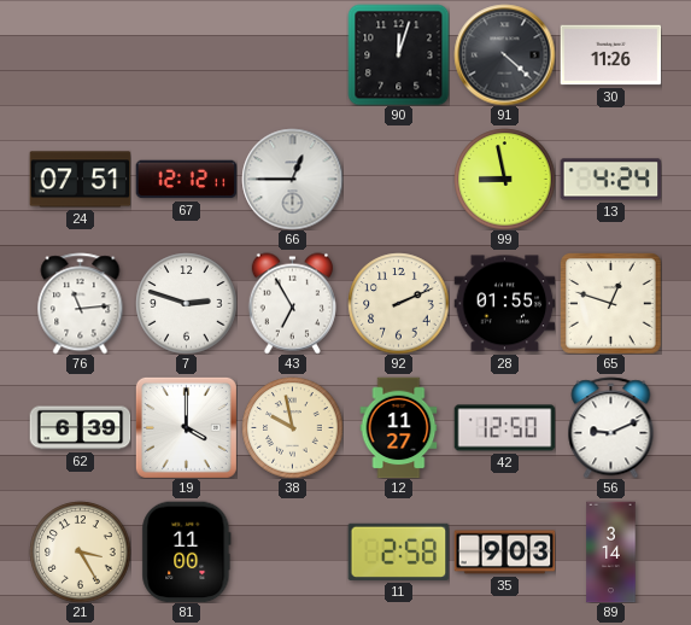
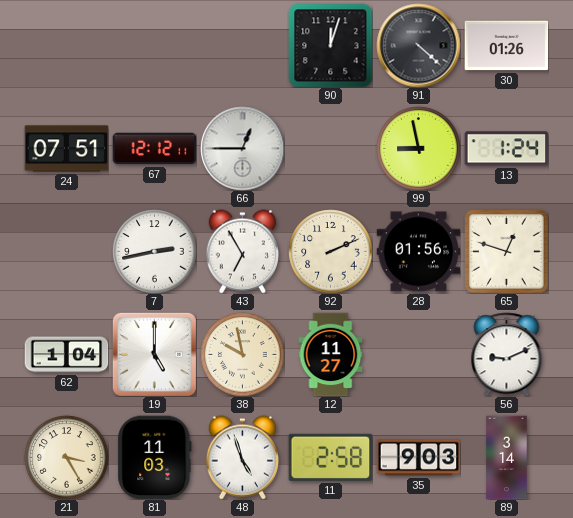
30: 11:26 -> 01:26 (506, 46)
13: 4:24 -> 1:24 (506, 149)
76: 11:14 -> none (81, 303)
7: 2:48 -> 2:43 (154, 251)
28: 01:55 -> 01:56 (418, 252)
62: 6:39 -> 1:04 (66, 355)
19: 4:00 -> 5:00 (154, 354)
42: 12:50 -> none (504, 428)
81: 11:00 -> 11:03 (155, 457)
48: none -> 4:57 (242, 457)
